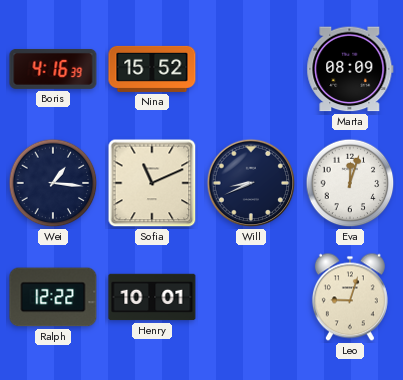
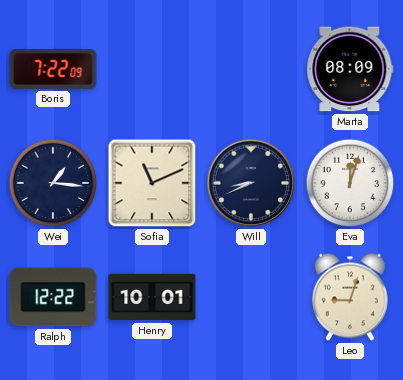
Boris: 4:16 -> 7:22 (53, 69)
Nina: 15:52 -> none (152, 69)
